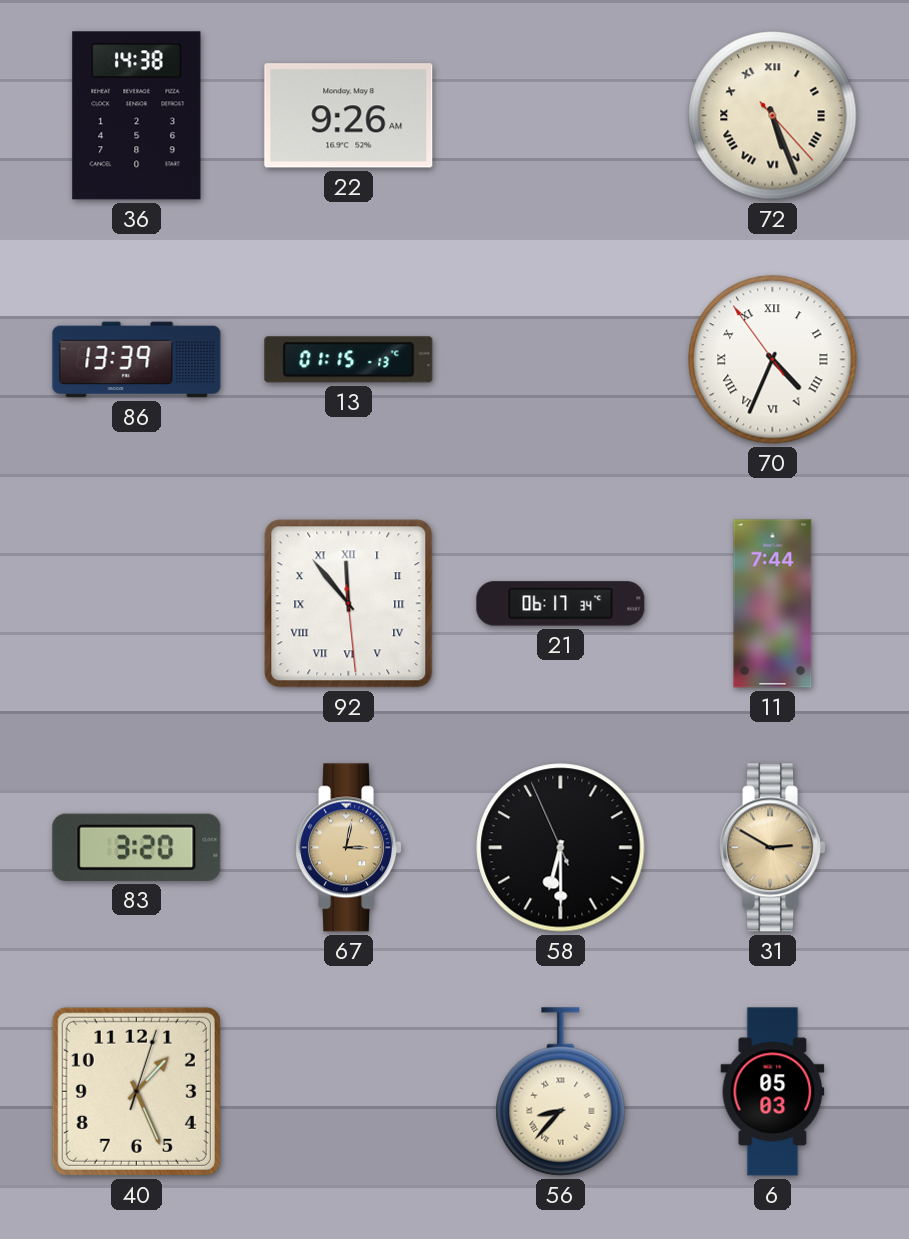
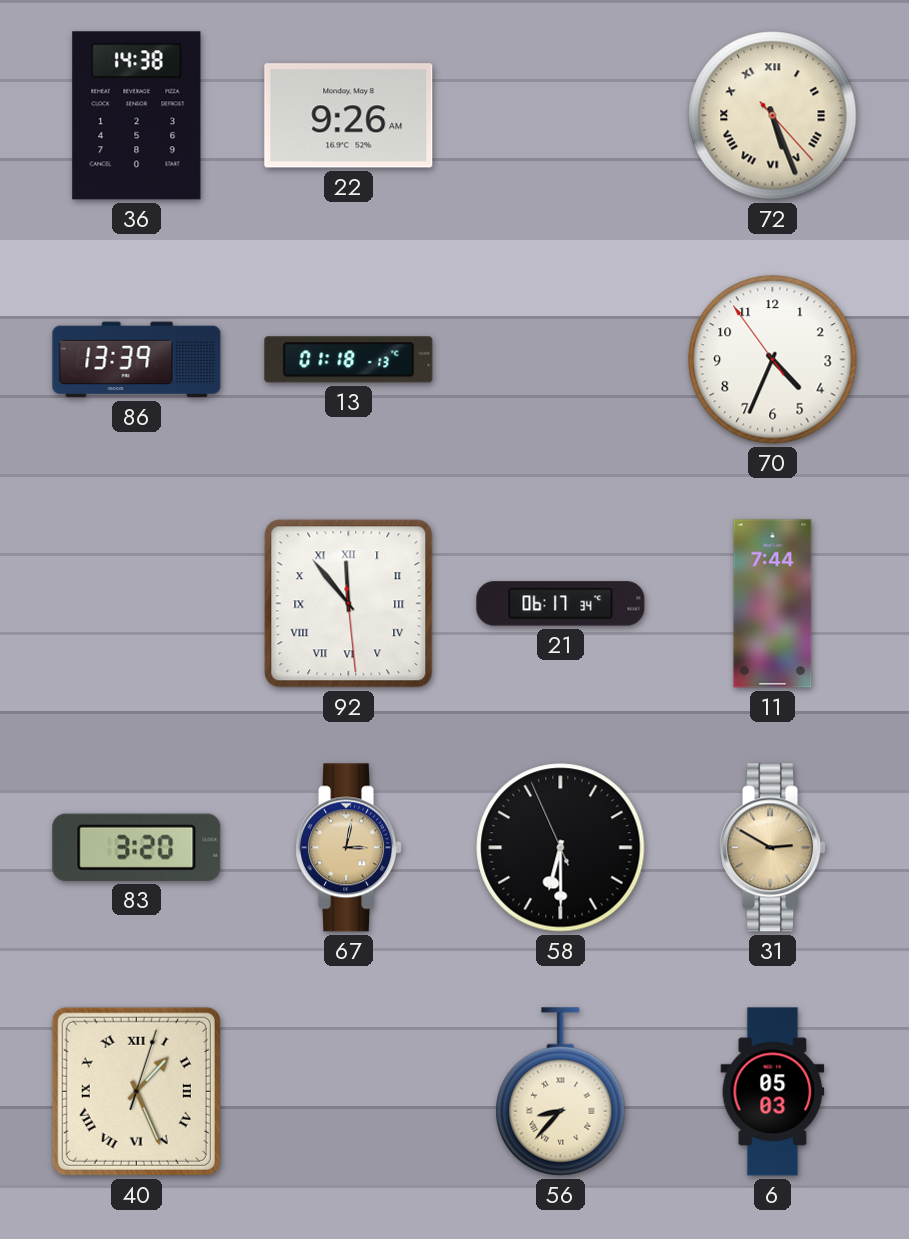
13: 01:15 -> 01:18 (349, 360)
70 numerals: Roman -> Arabic (773, 360)
40 numerals: Arabic -> Roman (136, 1091)
